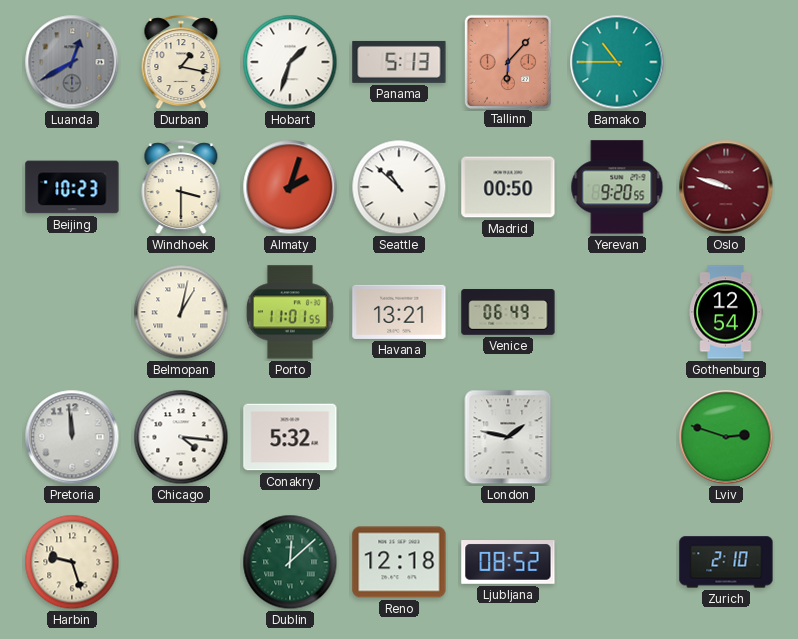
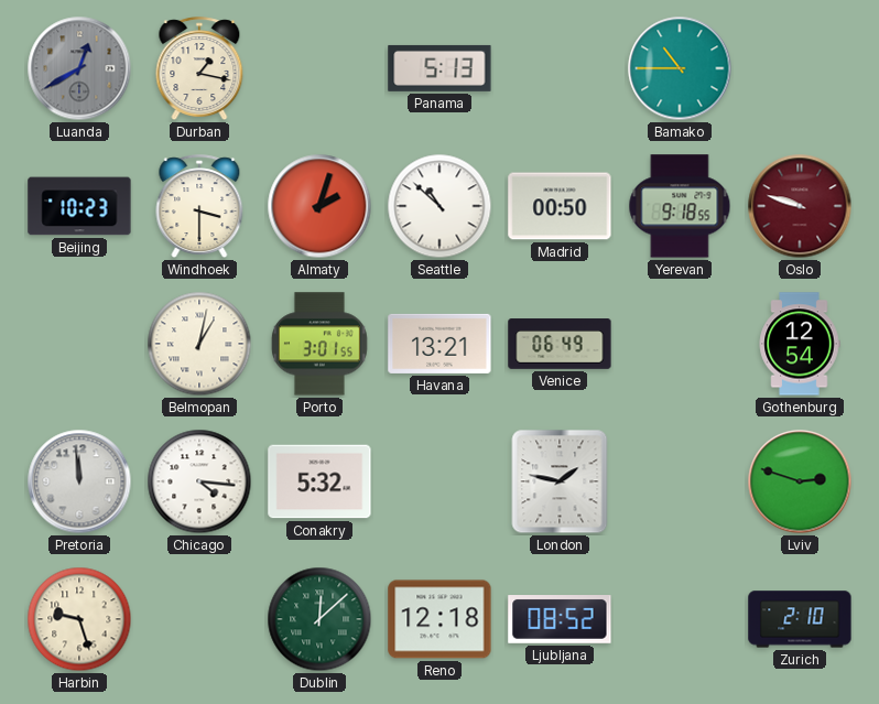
Hobart: 1:33 -> none (290, 62)
Tallinn: 6:07 -> none (507, 61)
Yerevan: 9:20 -> 9:18 (680, 206)
Porto: 11:01 -> 3:01 (319, 344)
